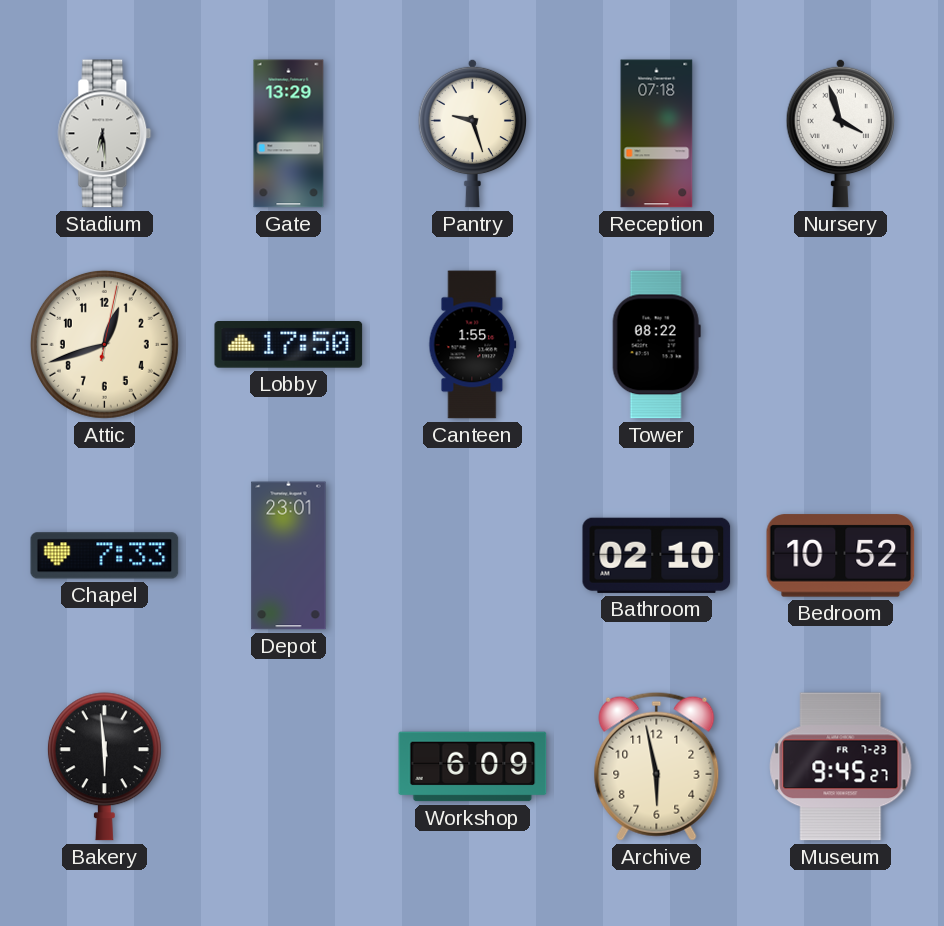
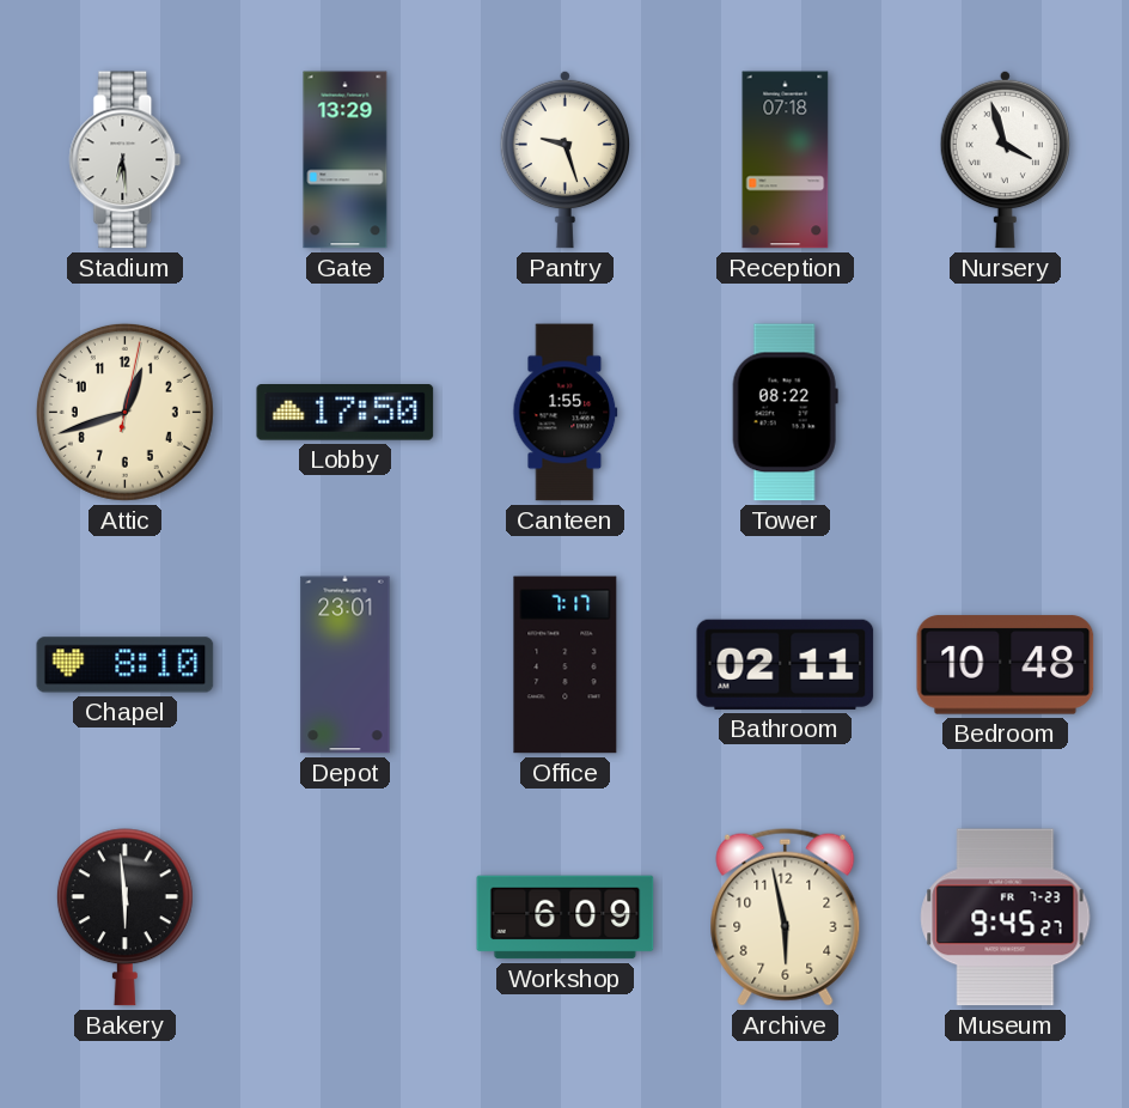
Chapel: 7:33 -> 8:10 (126, 665)
Office: none -> 7:17 (566, 665)
Bathroom: 02:10 -> 02:11 (786, 664)
Bedroom: 10:52 -> 10:48 (1006, 665)
